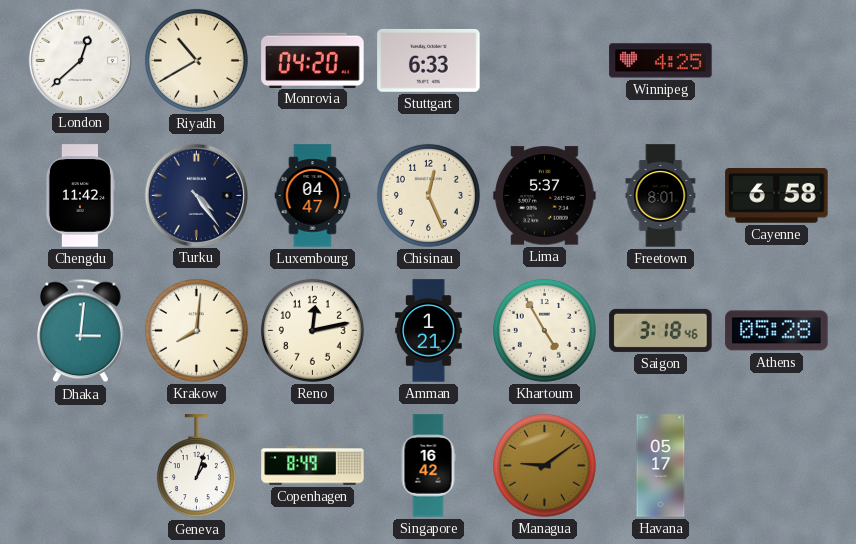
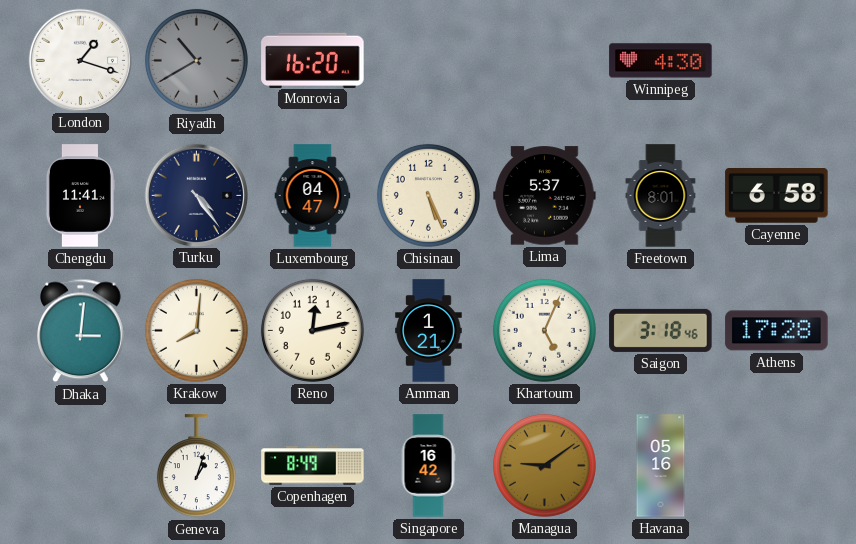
London: 12:38 -> 1:18 (80, 60)
Riyadh dial: cream -> grey (196, 60)
Monrovia: 04:20 -> 16:20 (313, 60)
Stuttgart: 6:33 -> none (429, 60)
Winnipeg: 4:25 -> 4:30 (661, 61)
Chengdu: 11:42 -> 11:41 (80, 196)
Chisinau: 12:26 -> 5:26 (428, 195)
Khartoum: 4:55 -> 5:04 (544, 330)
Athens: 05:28 -> 17:28 (777, 331)
Havana: 05:17 -> 05:16 (661, 466)
